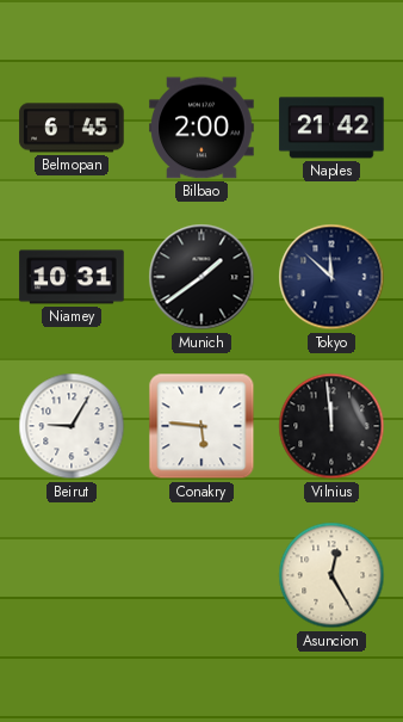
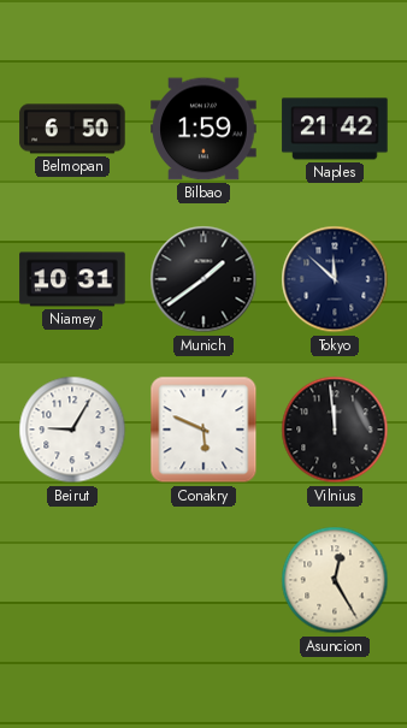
Belmopan: 6:45 -> 6:50 (72, 129)
Bilbao: 2:00 -> 1:59 (203, 129)
Conakry: 5:46 -> 5:49 (203, 430)
